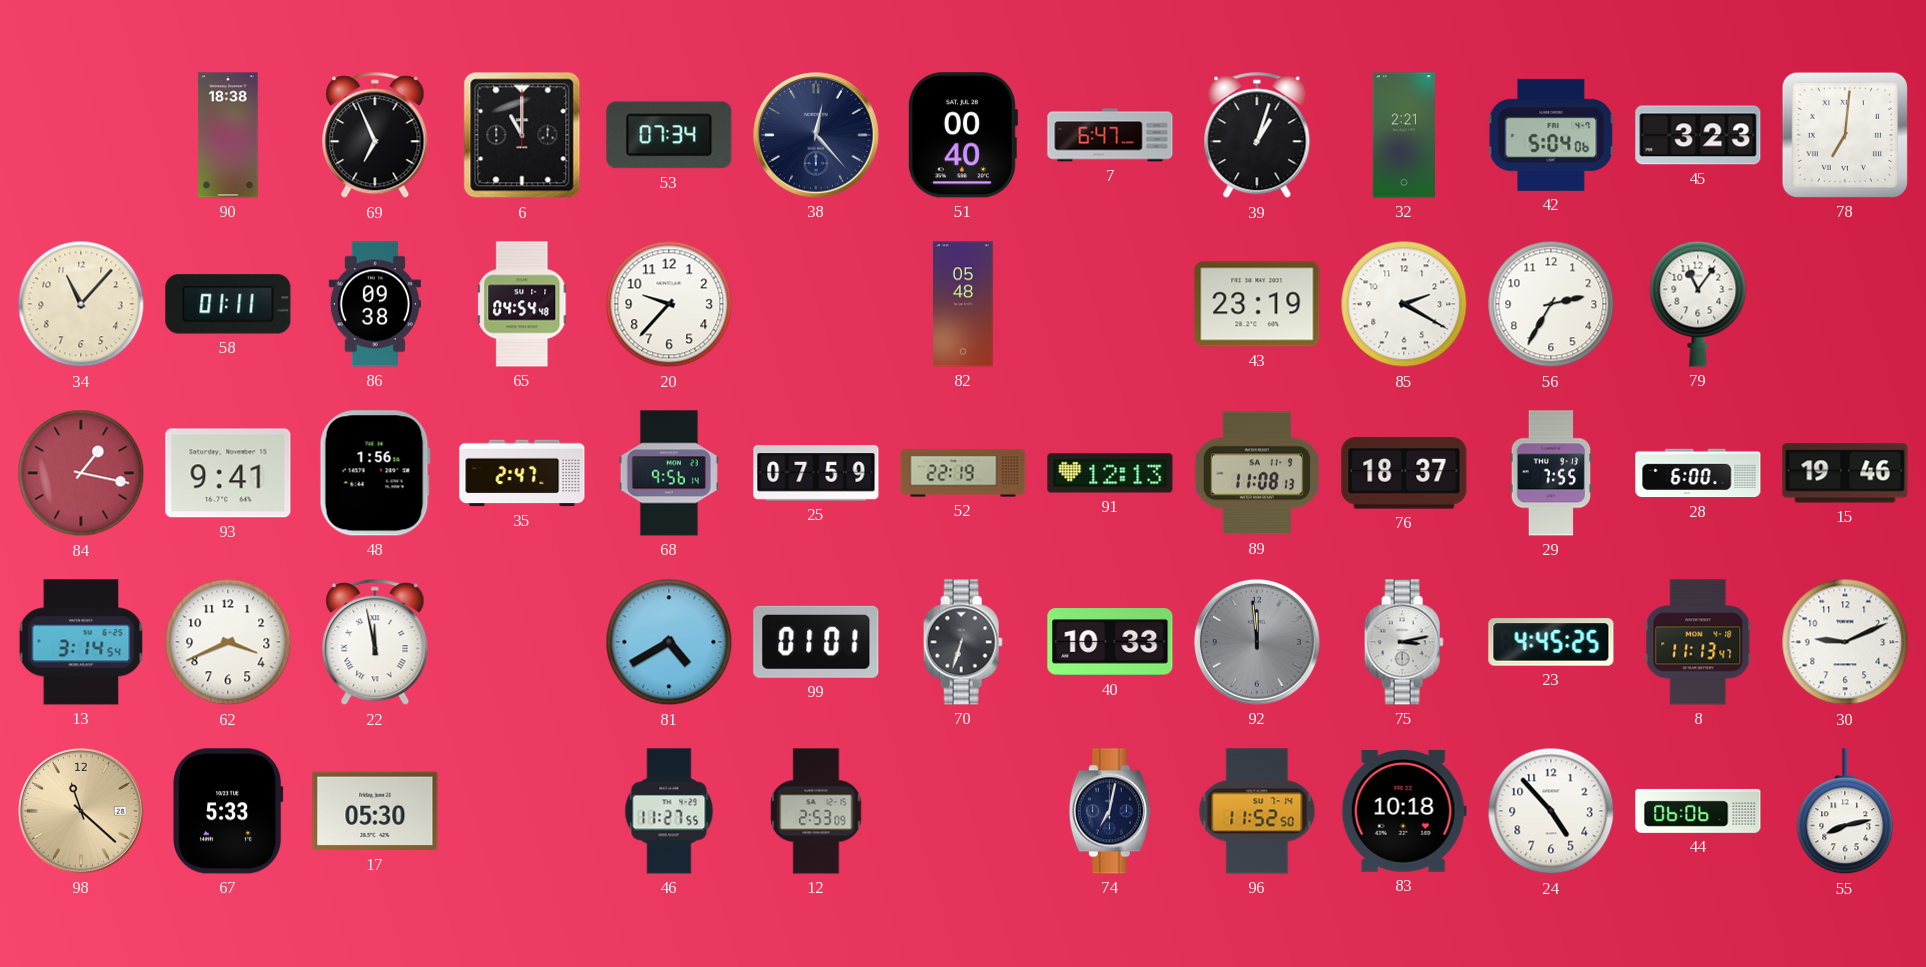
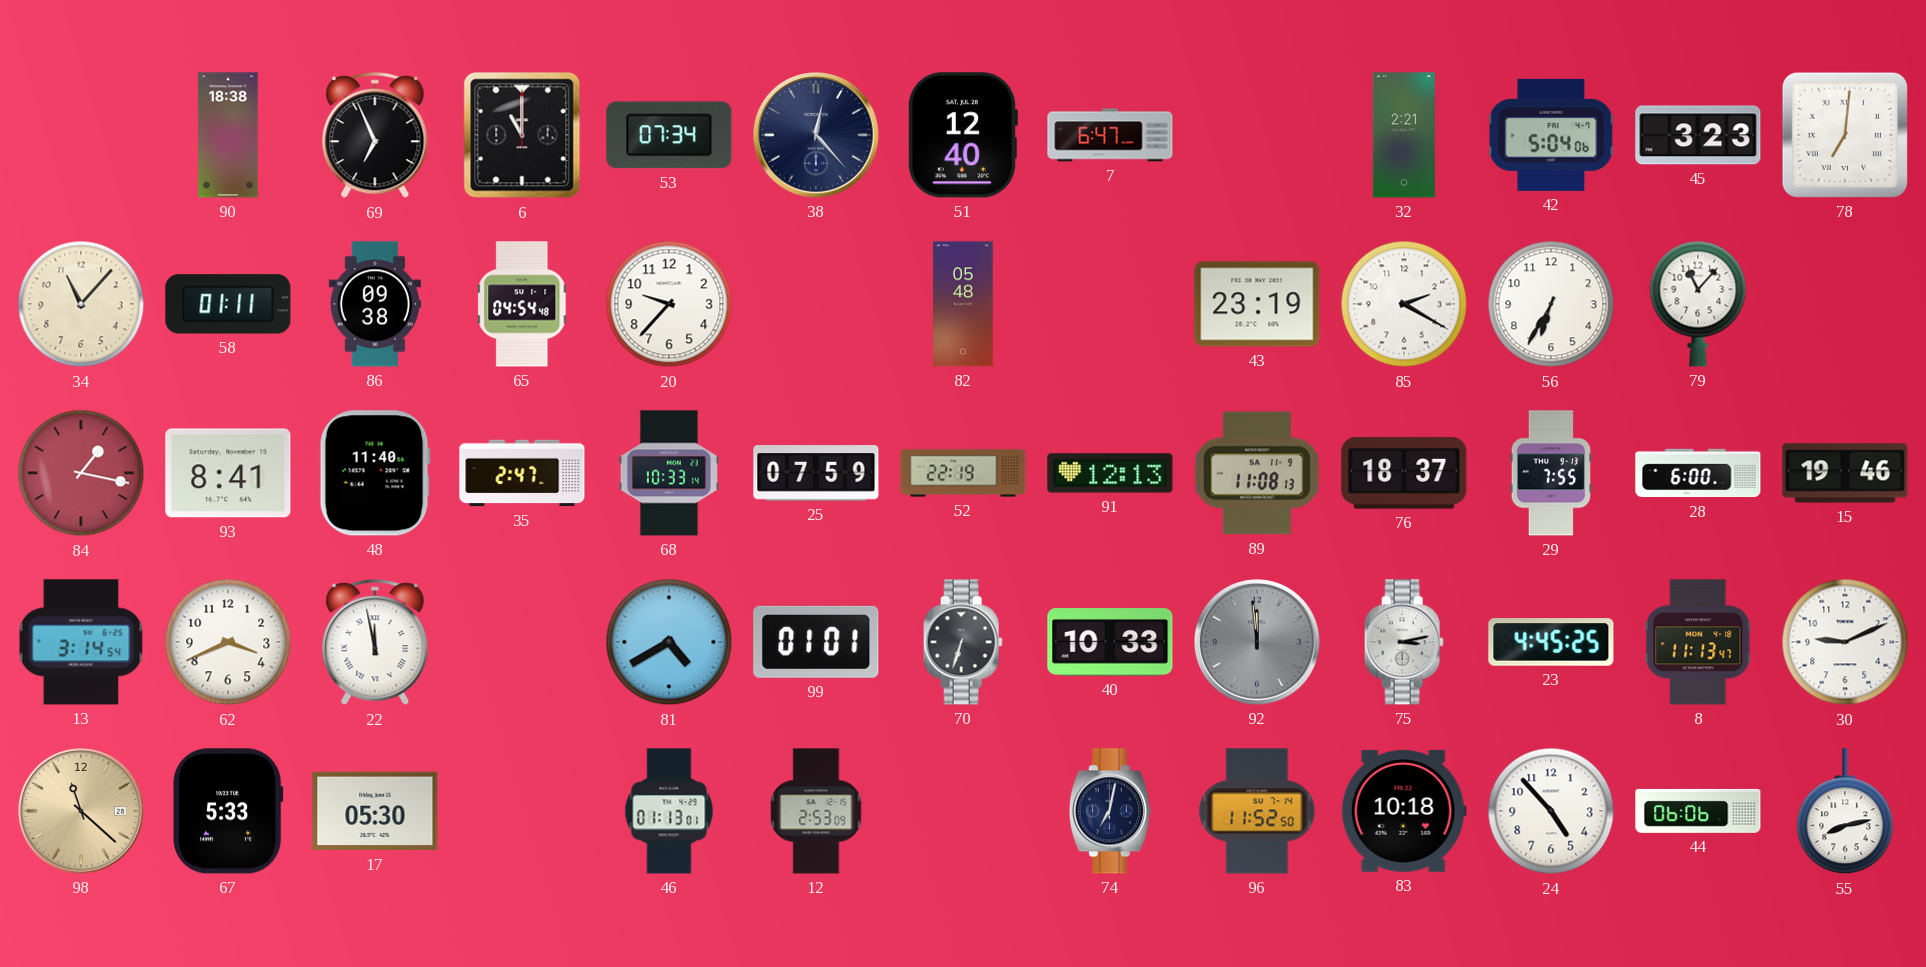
51: 00:40 -> 12:40 (962, 135)
39: 1:03 -> none (1257, 136)
56: 2:35 -> 6:35 (1551, 304)
79: 11:06 -> 11:07 (1698, 304)
93: 9:41 -> 8:41 (228, 473)
48: 1:56 -> 11:40 (375, 473)
68: 9:56 -> 10:33 (669, 473)
46: 11:27 -> 01:13 (669, 811)
